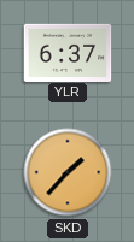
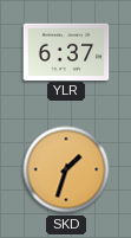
SKD: 1:37 -> 1:33 (66, 169)
